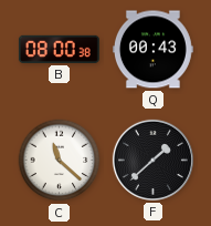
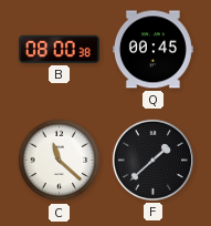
Q: 00:43 -> 00:45 (152, 50)
